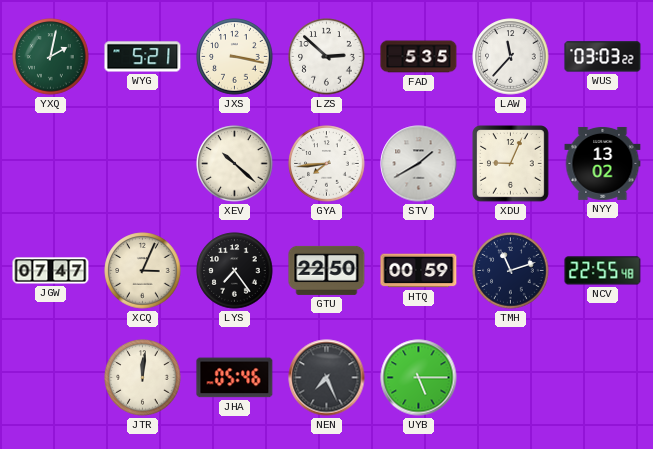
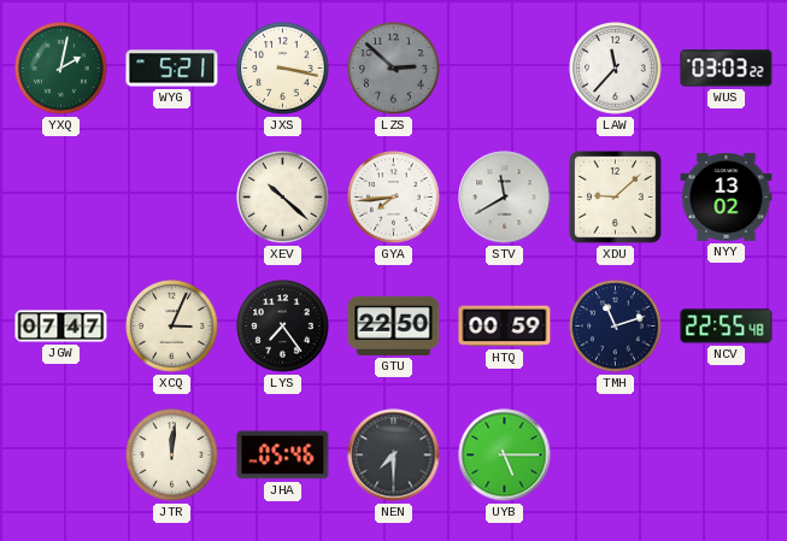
LZS dial: white -> grey (394, 69)
FAD: 5:35 -> none (419, 57)
STV: 1:40 -> 11:40 (505, 198)
XDU: 9:04 -> 9:08 (616, 198)
NEN: 7:26 -> 7:30 (394, 455)
